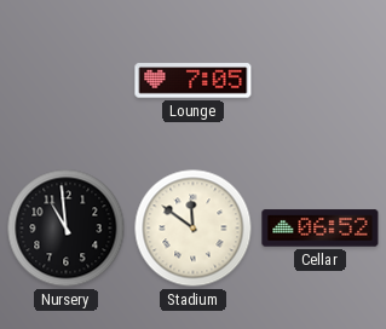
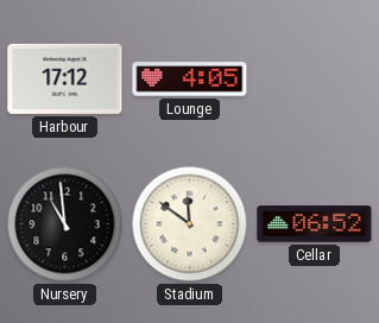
Harbour: none -> 17:12 (65, 78)
Lounge: 7:05 -> 4:05 (190, 80)
